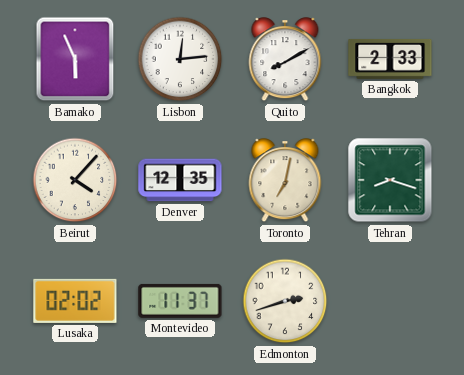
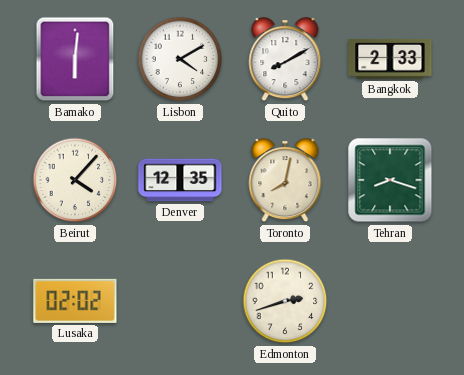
Bamako: 5:56 -> 6:01 (75, 59)
Lisbon: 12:14 -> 4:10 (180, 59)
Toronto: 7:02 -> 8:02 (285, 181)
Montevideo: 11:37 -> none (180, 301)
